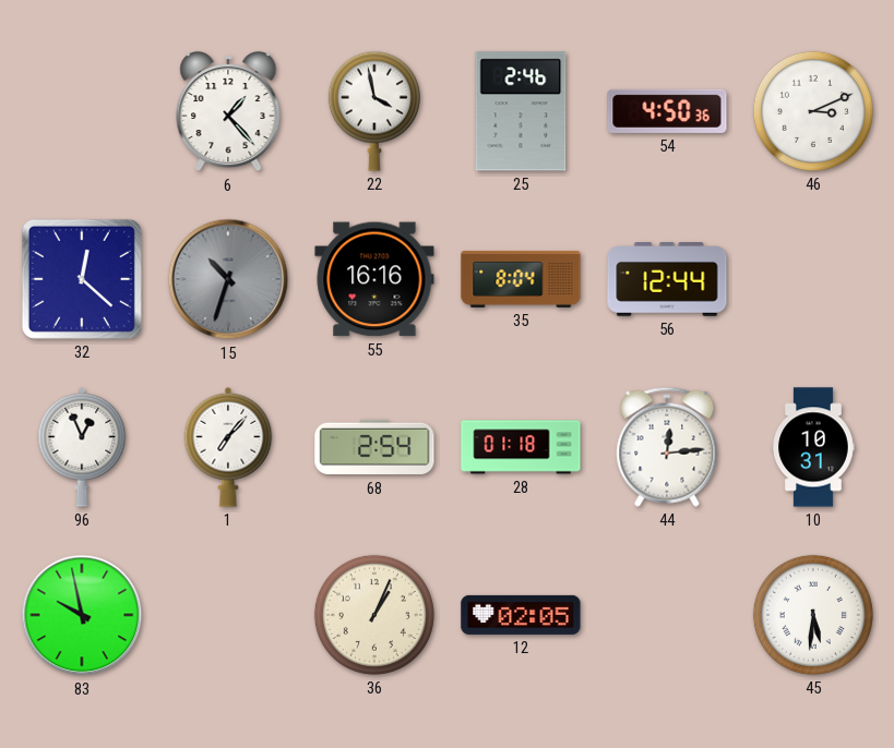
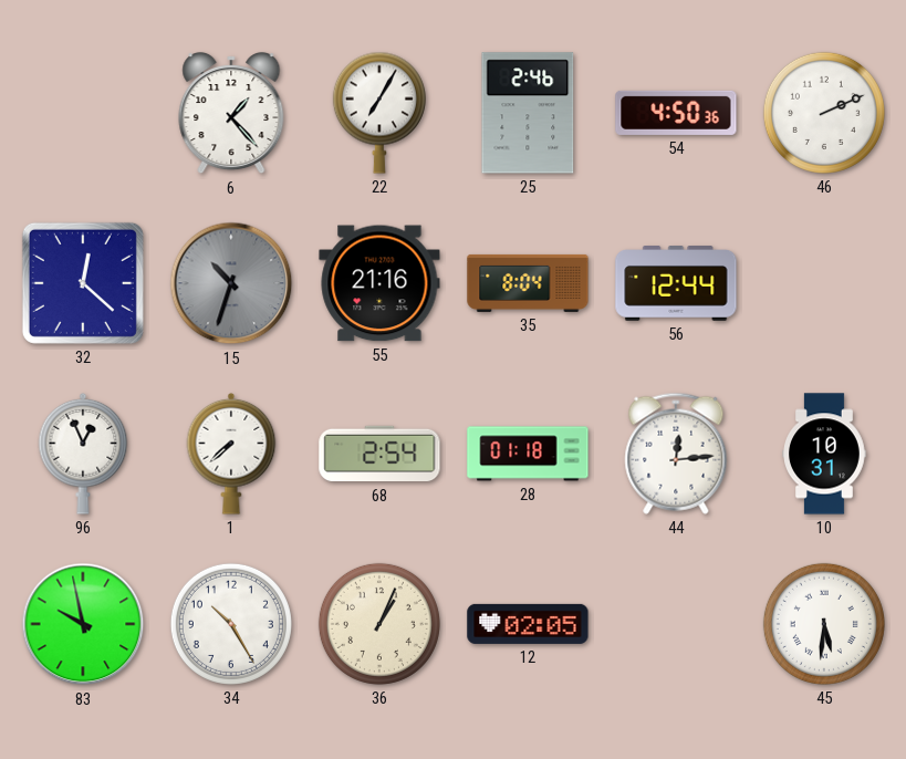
22: 3:58 -> 7:05 (379, 113)
46: 3:11 -> 2:11 (824, 113)
55: 16:16 -> 21:16 (379, 283)
1: 7:07 -> 7:38 (231, 454)
34: none -> 10:25 (231, 624)
